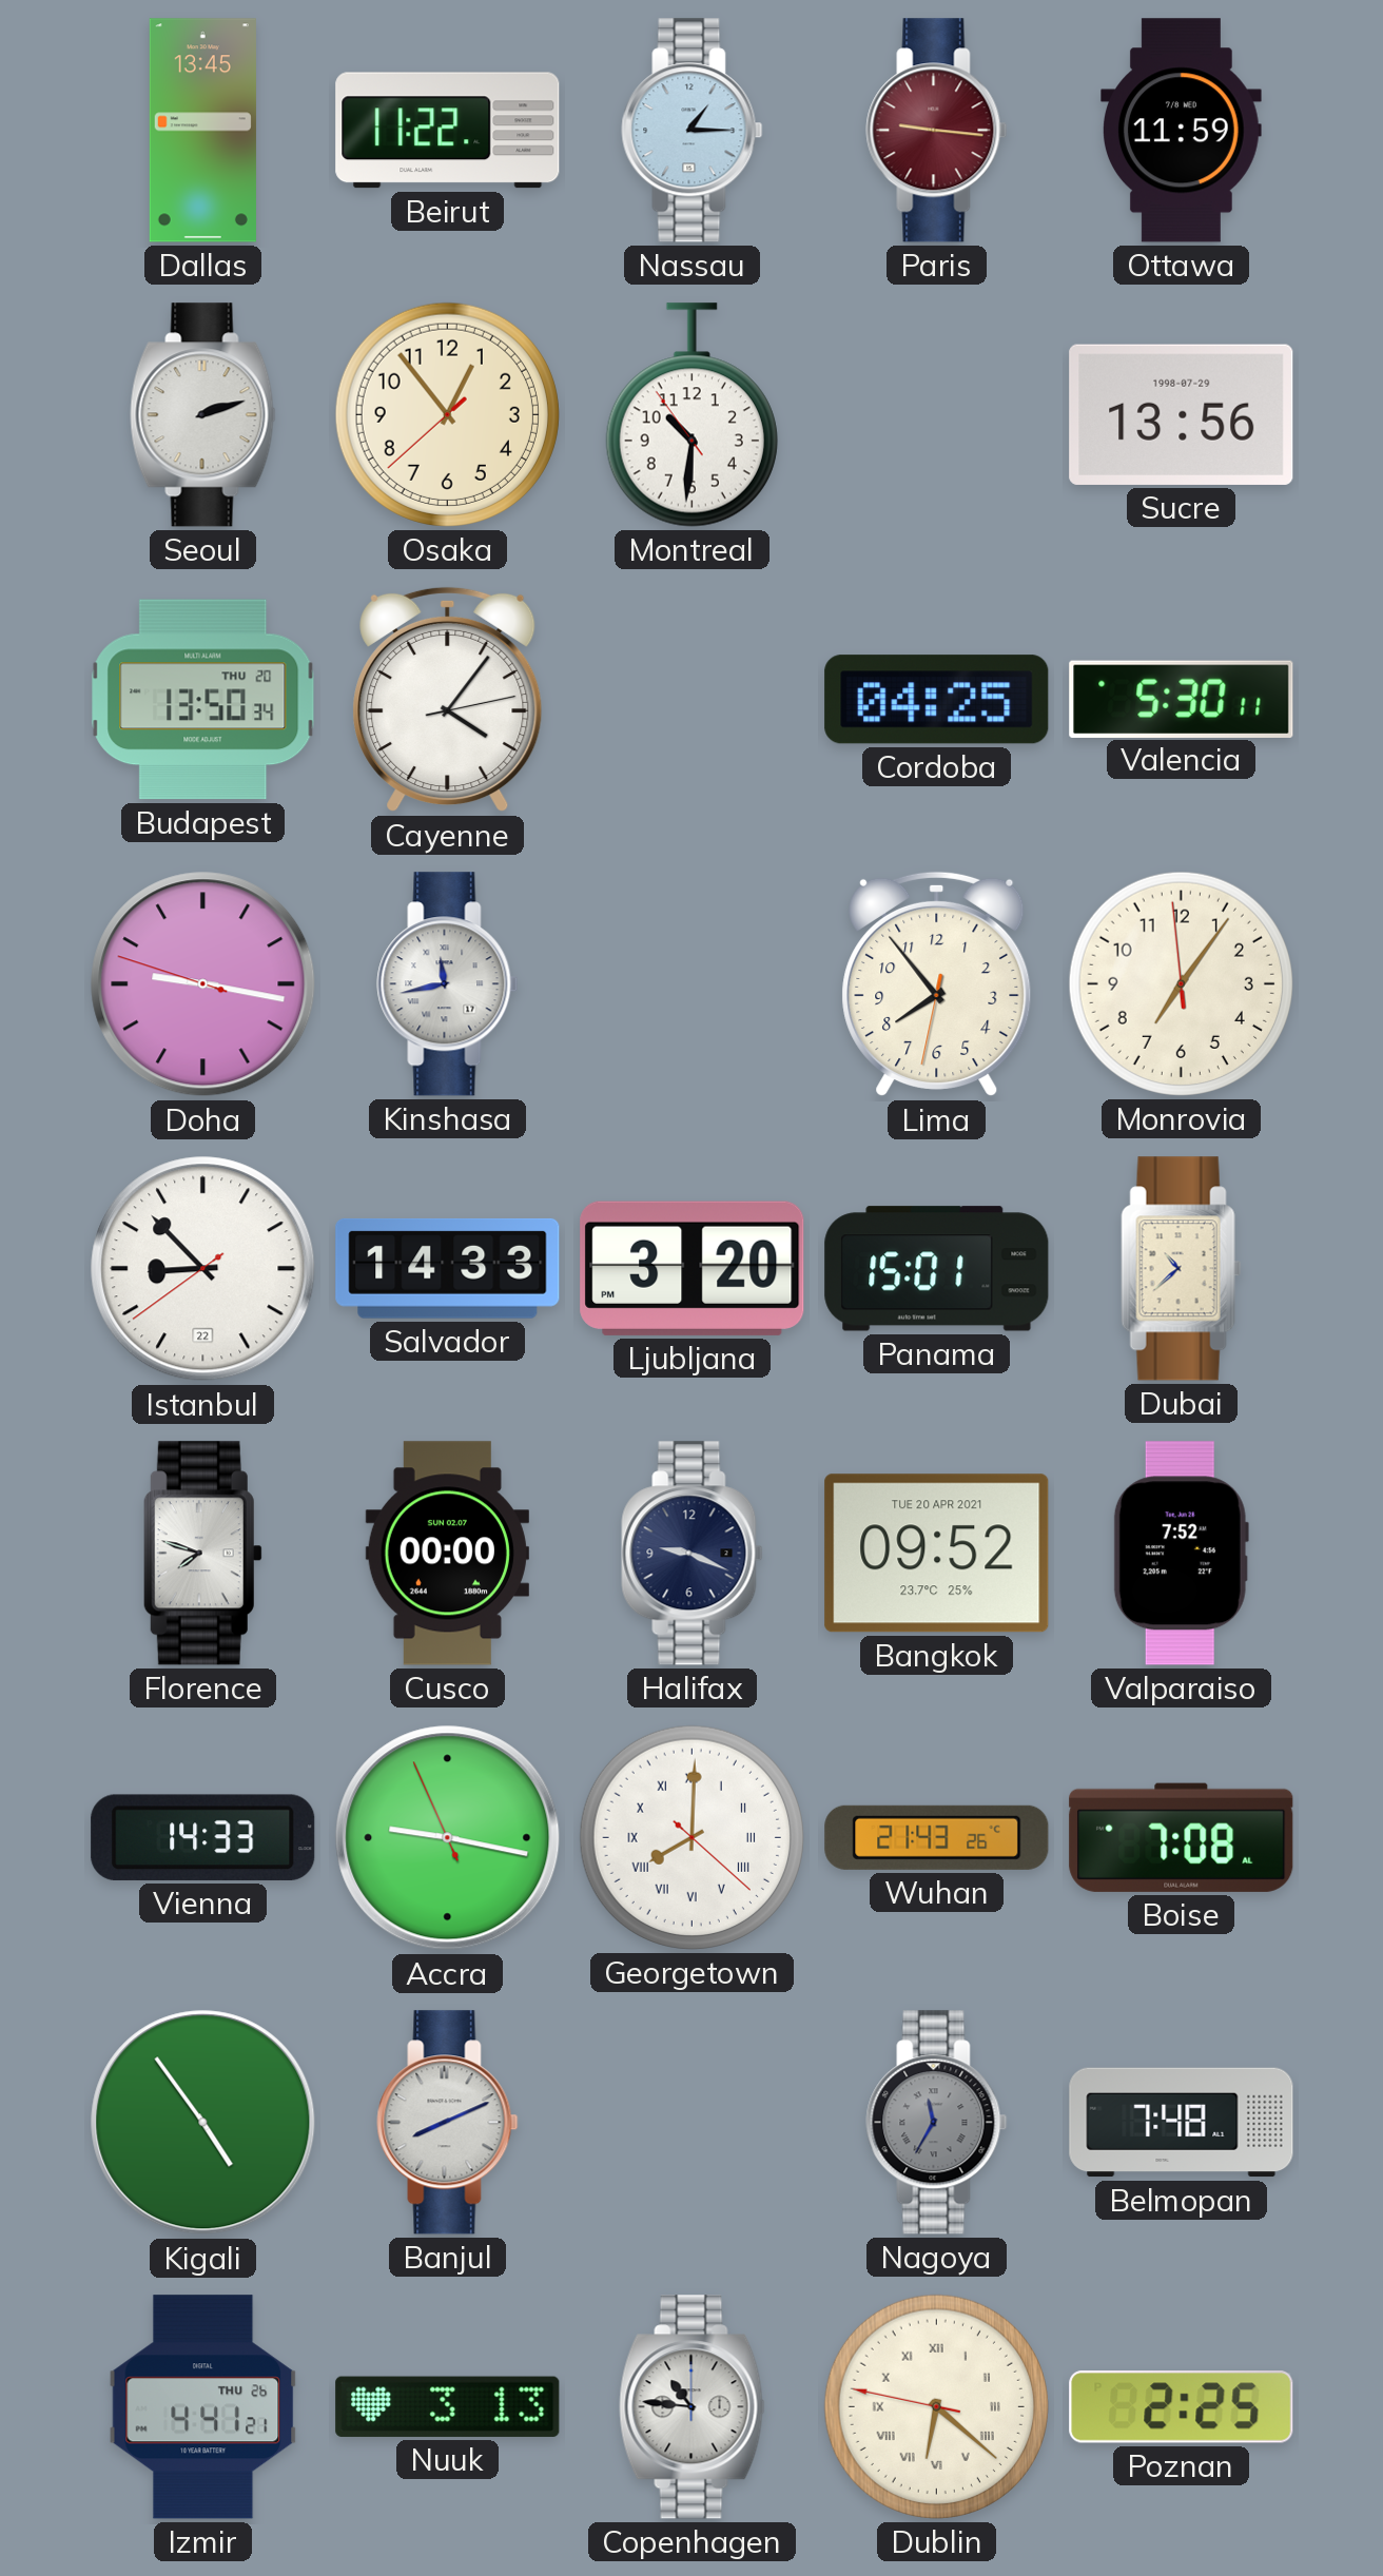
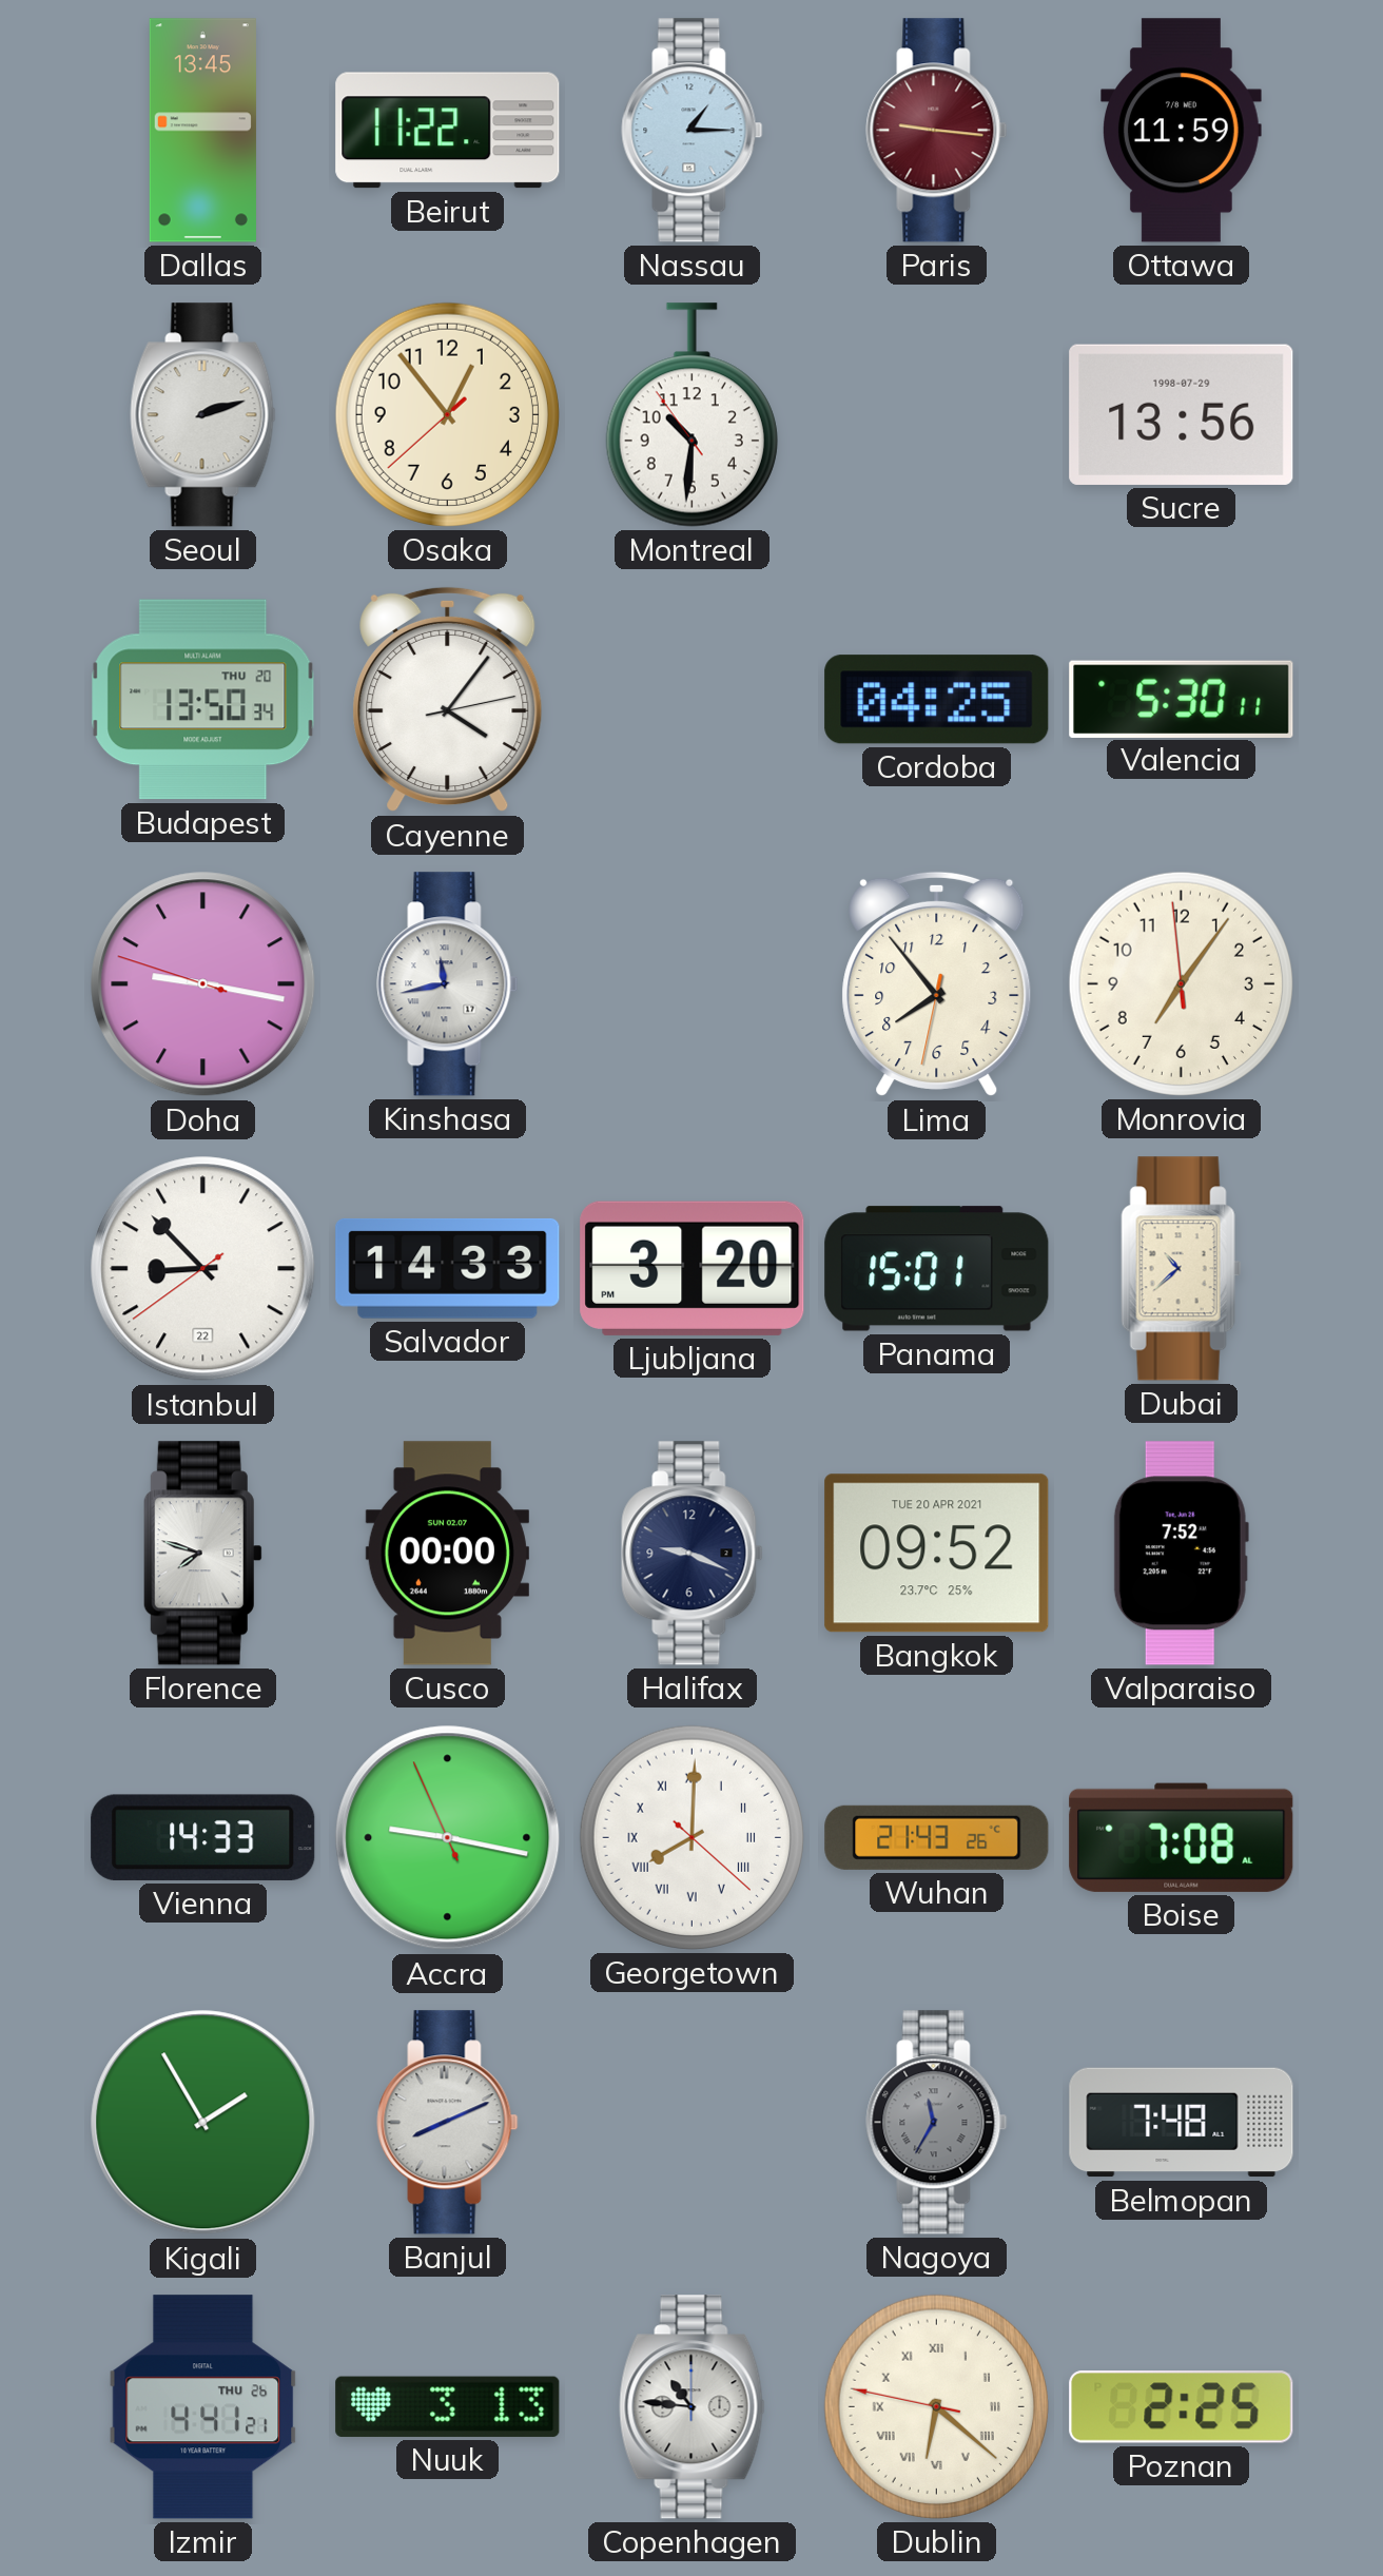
Kigali: 4:54 -> 1:55 (203, 2123)
